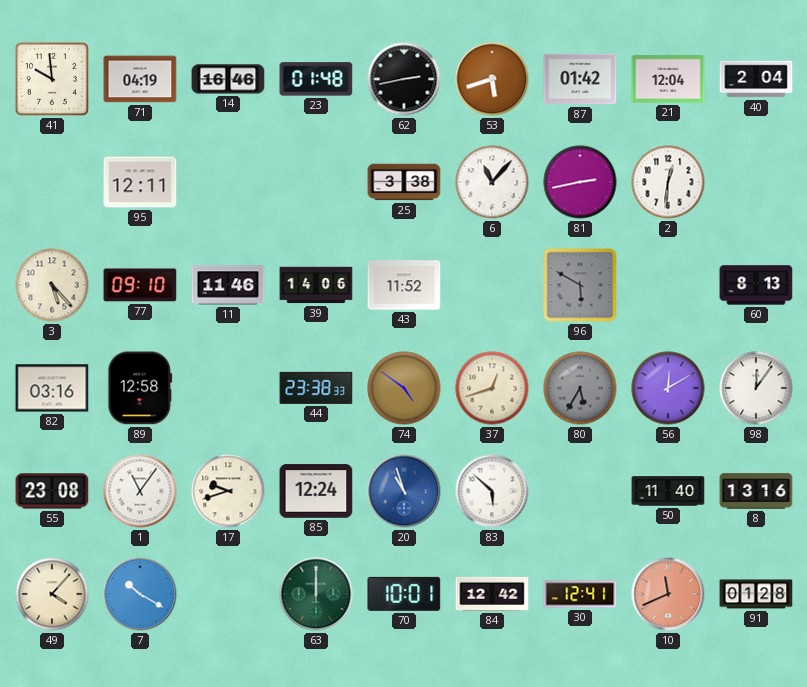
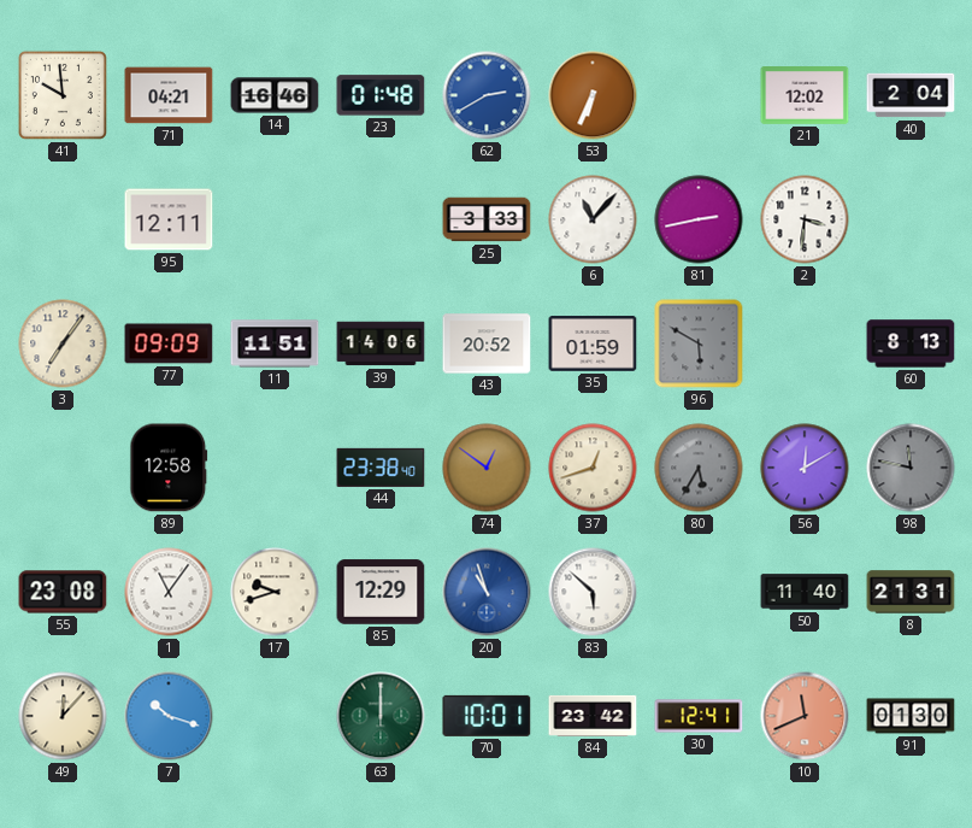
71: 04:19 -> 04:21 (169, 95)
62: 2:43 -> 2:40 (487, 95)
62 dial: black -> blue (487, 95)
53: 5:42 -> 6:34 (593, 95)
87: 01:42 -> none (580, 79)
21: 12:04 -> 12:02 (805, 96)
25: 3:38 -> 3:33 (487, 219)
2: 12:31 -> 3:31 (805, 219)
3: 5:23 -> 7:06 (63, 343)
77: 09:10 -> 09:09 (169, 343)
11: 11:46 -> 11:51 (275, 343)
43: 11:52 -> 20:52 (487, 343)
35: none -> 01:59 (593, 343)
82: 03:16 -> none (52, 388)
44: 23:38:33 -> 23:38:40 (381, 468)
74: 4:51 -> 12:51 (487, 468)
98: 12:06 -> 11:47 (911, 468)
98 dial: white -> grey (911, 468)
85: 12:24 -> 12:29 (381, 592)
8: 13:16 -> 21:31 (911, 592)
49: 4:07 -> 12:07 (63, 716)
7: 10:20 -> 10:18 (169, 716)
84: 12:42 -> 23:42 (593, 716)
91: 01:28 -> 01:30 (911, 716)
